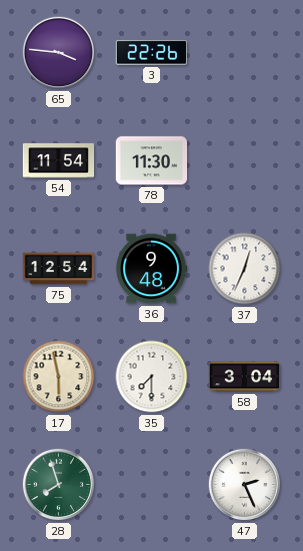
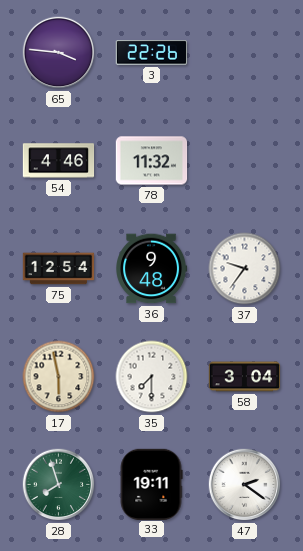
54: 11:54 -> 4:46 (59, 161)
78: 11:30 -> 11:32 (152, 161)
37: 12:34 -> 9:36 (245, 269)
33: none -> 19:11 (151, 484)
47: 2:26 -> 2:21 (245, 485)
